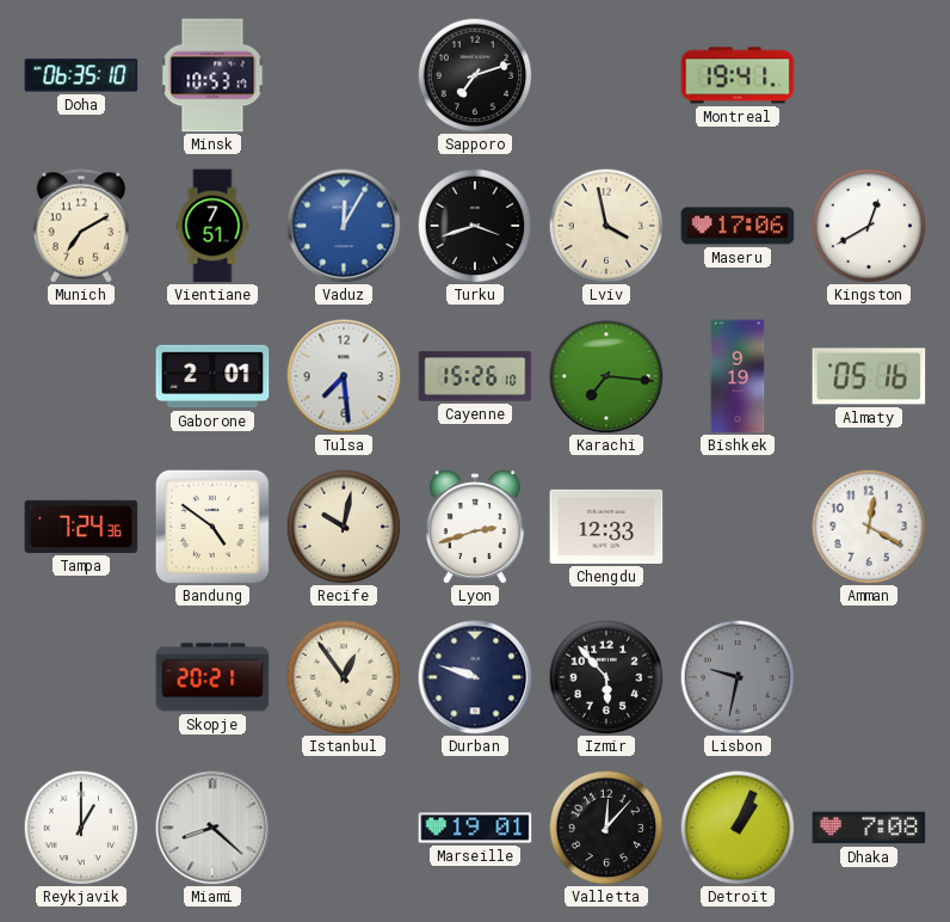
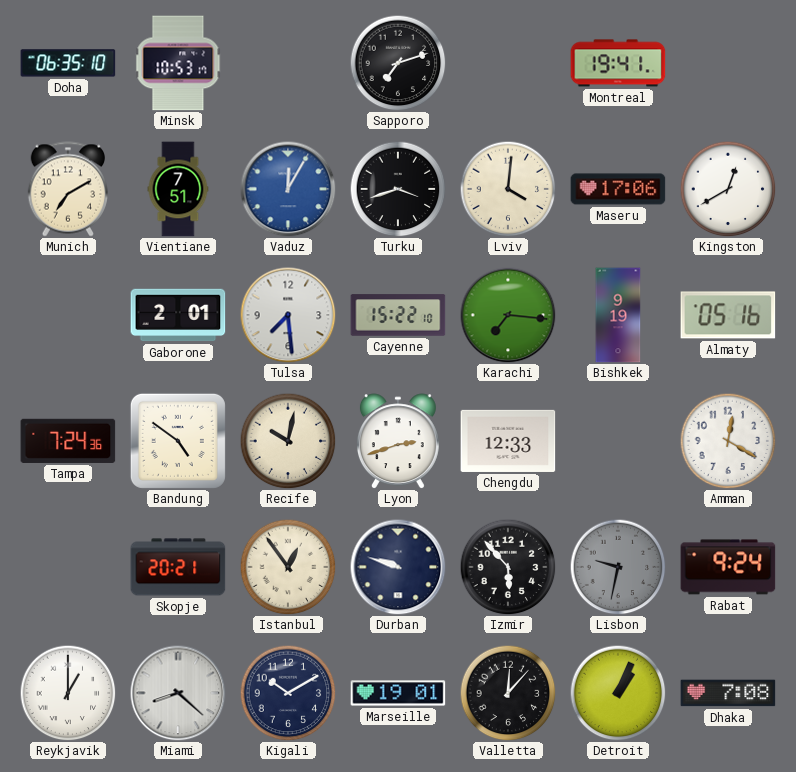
Lviv: 3:58 -> 4:01 (508, 189)
Cayenne: 15:26 -> 15:22 (398, 315)
Rabat: none -> 9:24 (728, 567)
Kigali: none -> 10:10 (288, 693)
